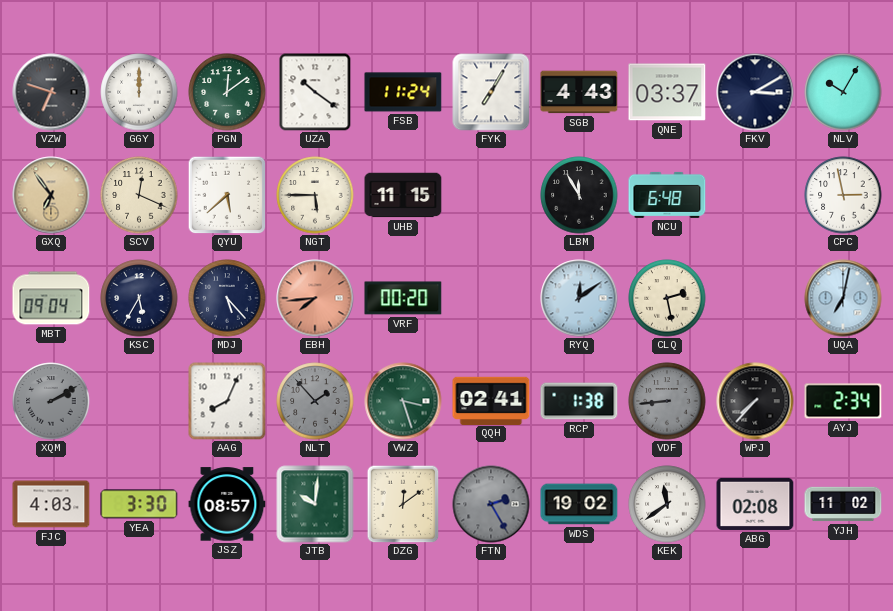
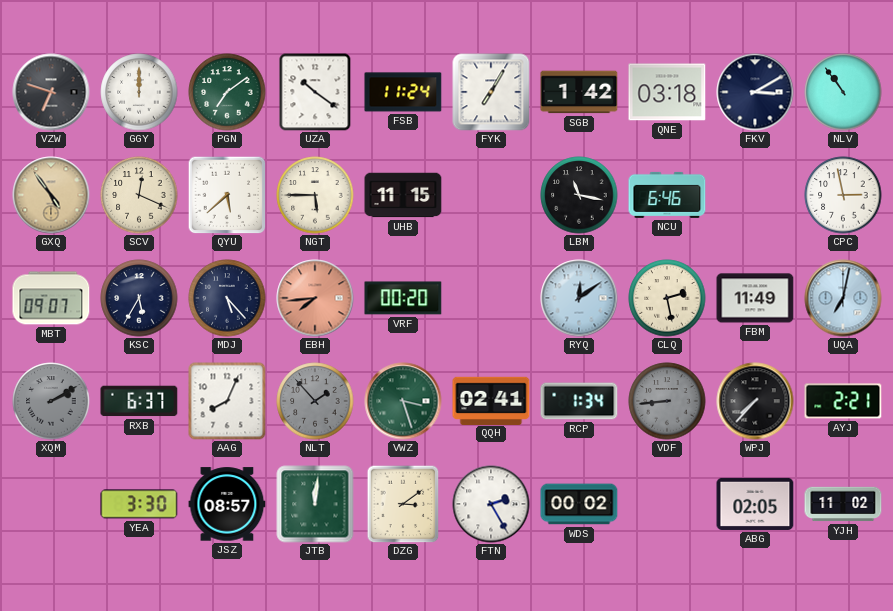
PGN: 12:09 -> 7:09 (227, 92)
SGB: 4:43 -> 1:42 (579, 92)
QNE: 03:37 -> 03:18 (667, 92)
NLV: 10:05 -> 10:54 (843, 92)
GXQ: 6:54 -> 4:54 (51, 195)
LBM: 11:55 -> 11:17 (579, 195)
NCU: 6:48 -> 6:46 (667, 195)
MBT: 09:04 -> 09:07 (51, 298)
FBM: none -> 11:49 (755, 298)
RXB: none -> 6:37 (139, 401)
RCP: 1:38 -> 1:34 (579, 401)
AYJ: 2:34 -> 2:21 (843, 401)
FJC: 4:03 -> none (51, 504)
JTB: 10:01 -> 12:01 (315, 504)
DZG: 12:09 -> 3:09 (403, 504)
FTN dial: grey -> white (491, 504)
WDS: 19:02 -> 00:02 (579, 504)
KEK: 11:39 -> none (667, 504)
ABG: 02:08 -> 02:05 (755, 504)
